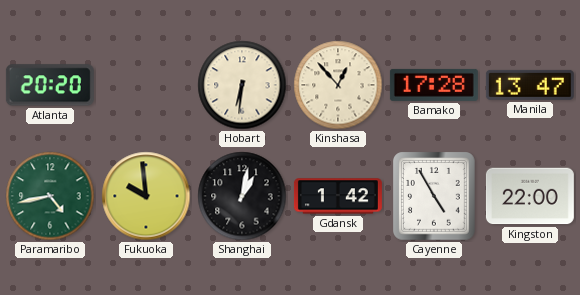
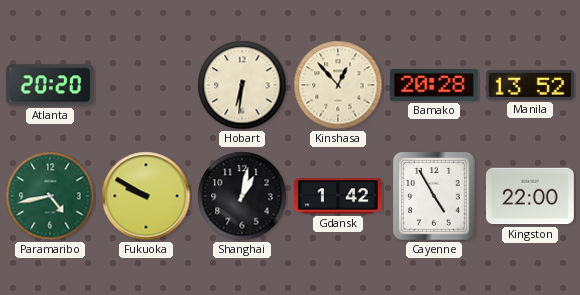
Bamako: 17:28 -> 20:28 (434, 85)
Manila: 13:47 -> 13:52 (530, 85)
Fukuoka: 9:59 -> 9:50 (146, 196)
